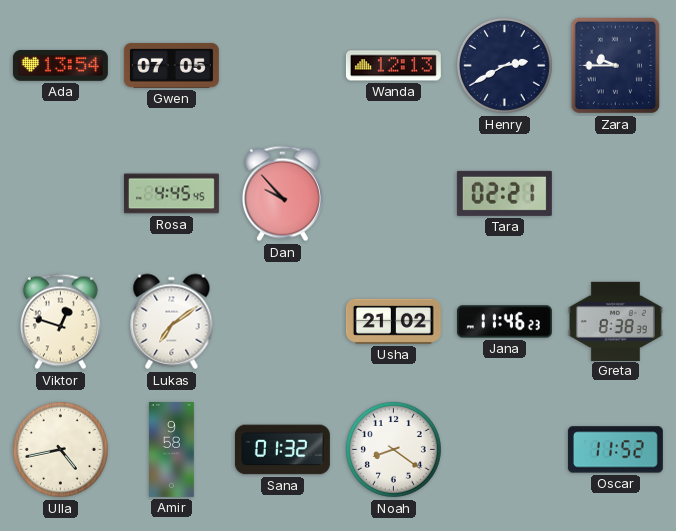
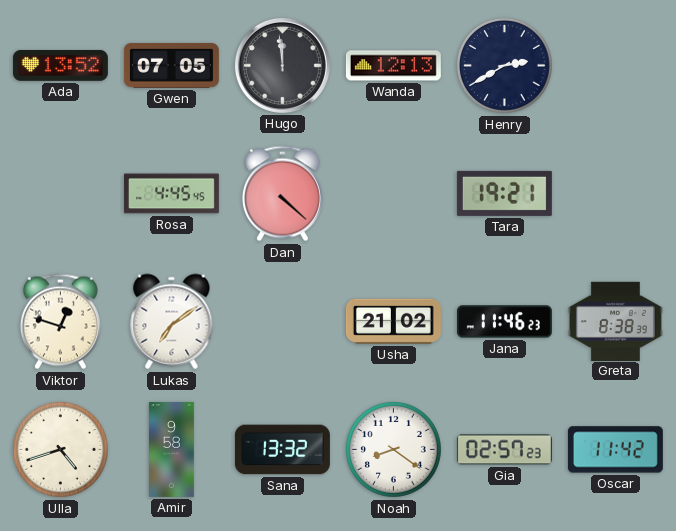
Ada: 13:54 -> 13:52 (60, 66)
Hugo: none -> 11:59 (282, 65)
Zara: 9:45 -> none (616, 66)
Dan: 9:53 -> 4:22 (282, 194)
Tara: 02:21 -> 19:21 (504, 193)
Ulla: 4:43 -> 4:42 (61, 450)
Sana: 01:32 -> 13:32 (282, 450)
Gia: none -> 02:57 (504, 450)
Oscar: 11:52 -> 11:42 (615, 450)
